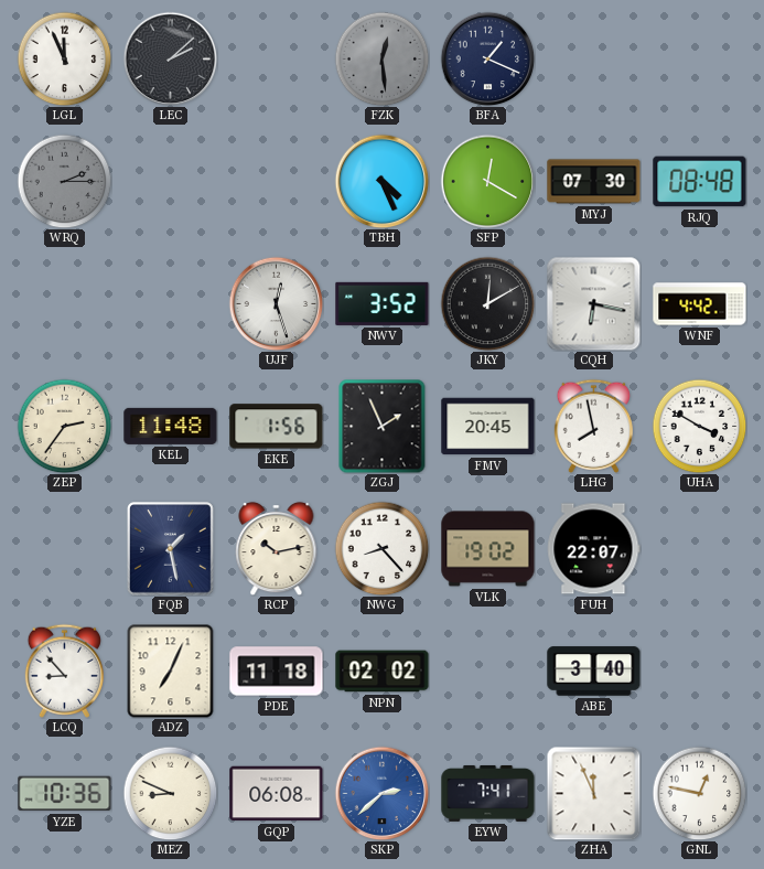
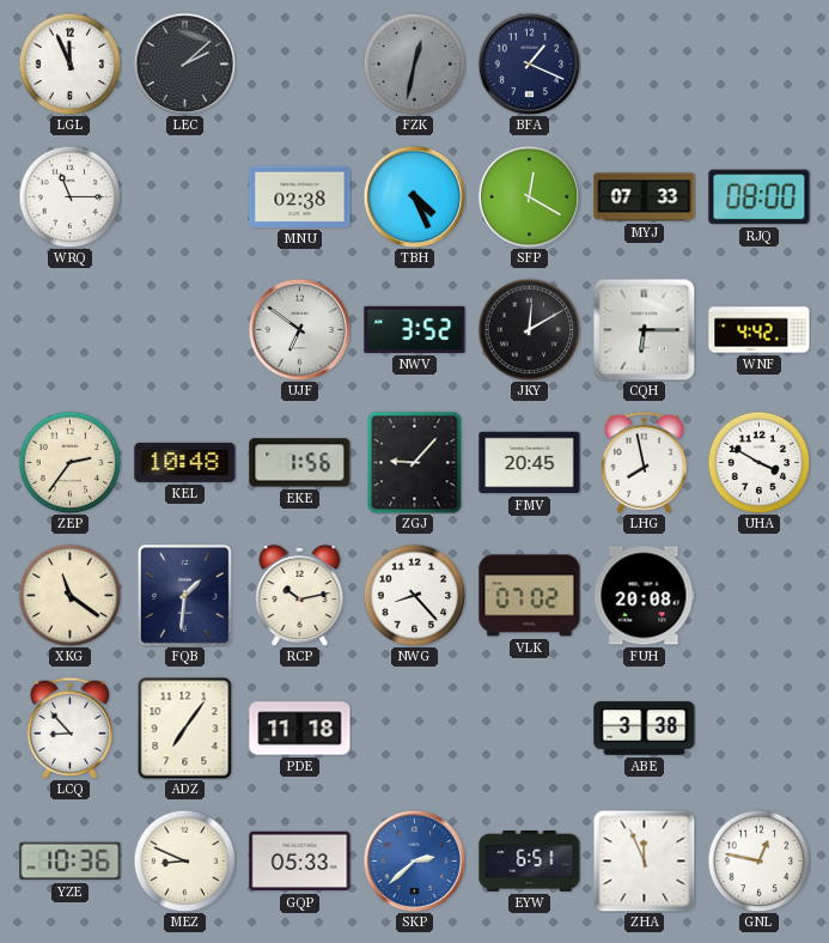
FZK: 12:29 -> 12:32 (414, 63)
WRQ: 2:15 -> 11:15 (69, 196)
WRQ dial: grey -> white (69, 196)
MNU: none -> 02:38 (300, 196)
MYJ: 07:30 -> 07:33 (645, 197)
RJQ: 08:48 -> 08:00 (760, 197)
UJF: 12:27 -> 6:51 (299, 329)
CQH: 6:17 -> 6:15 (644, 329)
KEL: 11:48 -> 10:48 (185, 462)
ZGJ: 1:56 -> 9:07 (415, 462)
XKG: none -> 11:21 (69, 595)
FQB: 1:28 -> 1:31 (185, 596)
VLK: 19:02 -> 07:02 (530, 596)
FUH: 22:07 -> 20:08 (645, 596)
ADZ: 7:04 -> 7:06 (185, 728)
NPN: 02:02 -> none (383, 672)
ABE: 3:40 -> 3:38 (645, 729)
GQP: 06:08 -> 05:33 (300, 862)
EYW: 7:41 -> 6:51 (530, 860)
